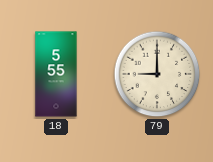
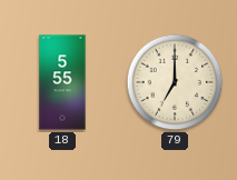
79: 9:00 -> 7:00 (175, 82)
